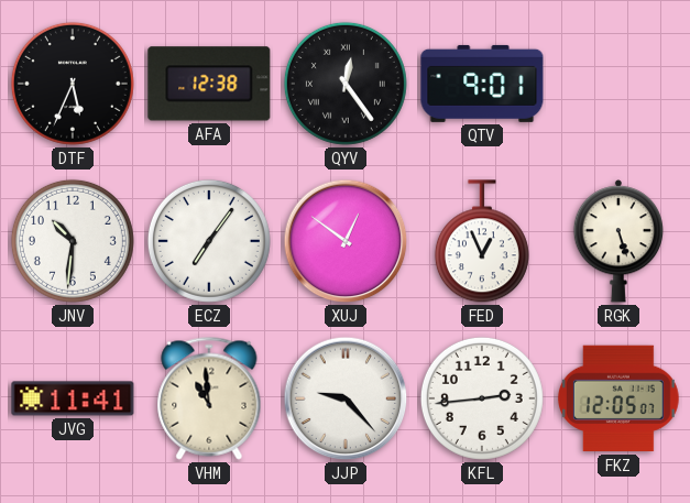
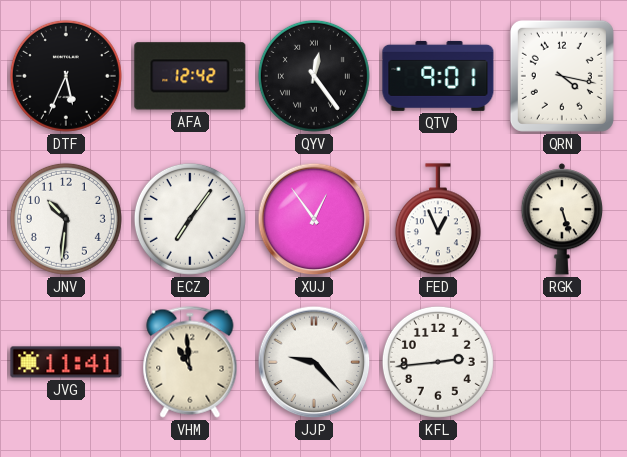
AFA: 12:38 -> 12:42 (190, 76)
QRN: none -> 4:17 (562, 76)
XUJ: 12:51 -> 12:54 (314, 219)
FKZ: 12:05 -> none (618, 398)
